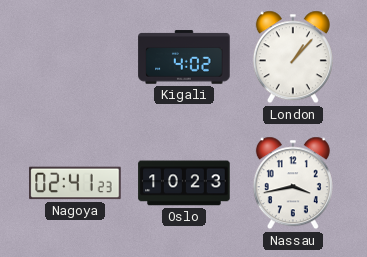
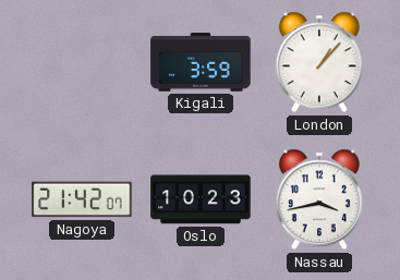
Kigali: 4:02 -> 3:59 (201, 62)
Nagoya: 02:41 -> 21:42 (82, 199)
